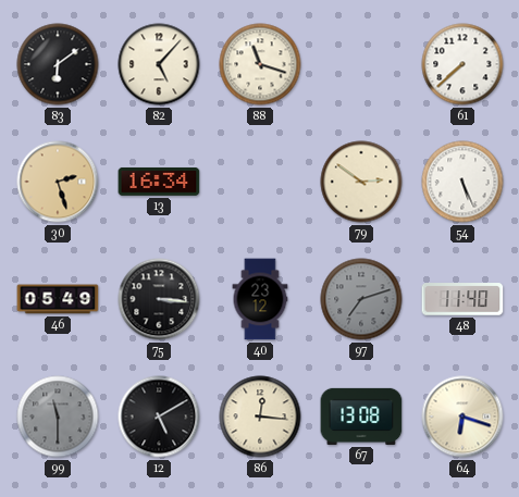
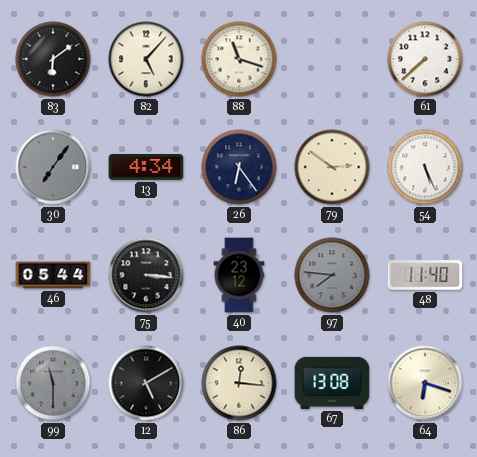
30: 2:27 -> 7:06 (53, 167)
30 dial: champagne -> grey (53, 167)
13: 16:34 -> 4:34 (146, 167)
26: none -> 6:24 (239, 167)
46: 05:49 -> 05:44 (53, 275)
97: 7:12 -> 7:46 (332, 275)
